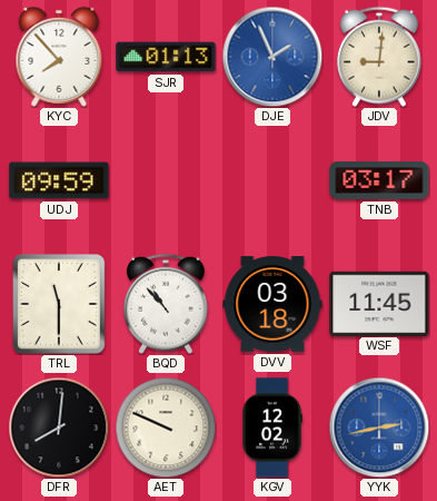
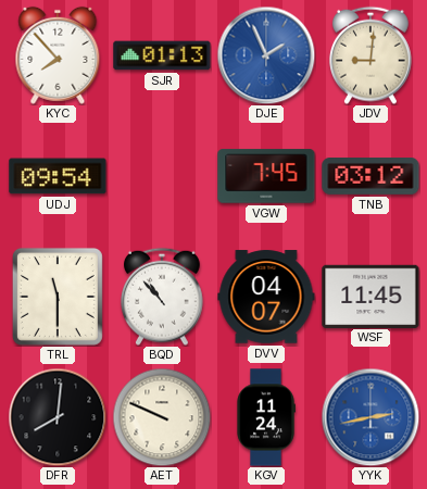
UDJ: 09:59 -> 09:54 (58, 176)
VGW: none -> 7:45 (266, 176)
TNB: 03:17 -> 03:12 (371, 177)
DVV: 03:18 -> 04:07 (266, 297)
KGV: 12:02 -> 11:24 (266, 417)
